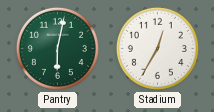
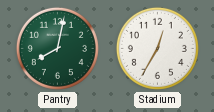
Pantry: 6:02 -> 8:02 (57, 48)
